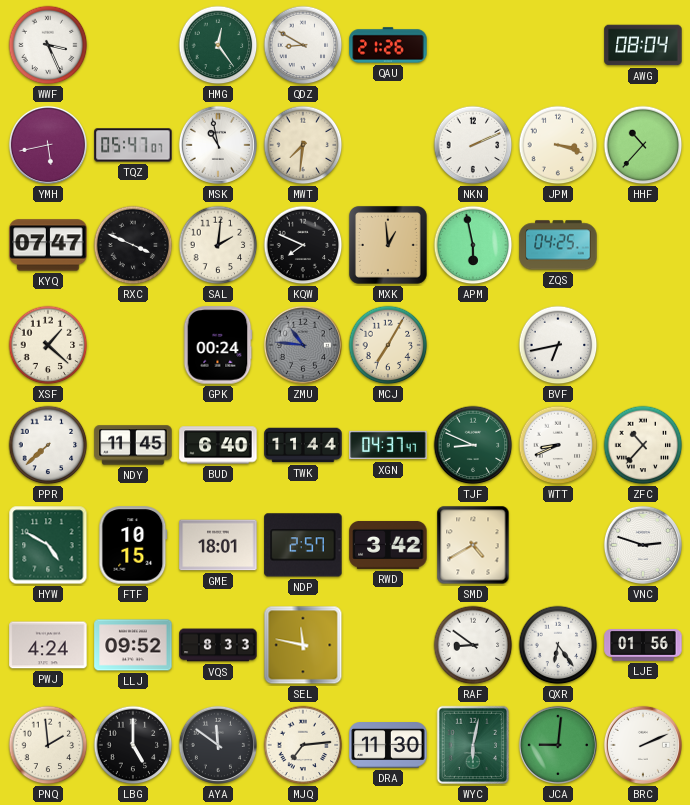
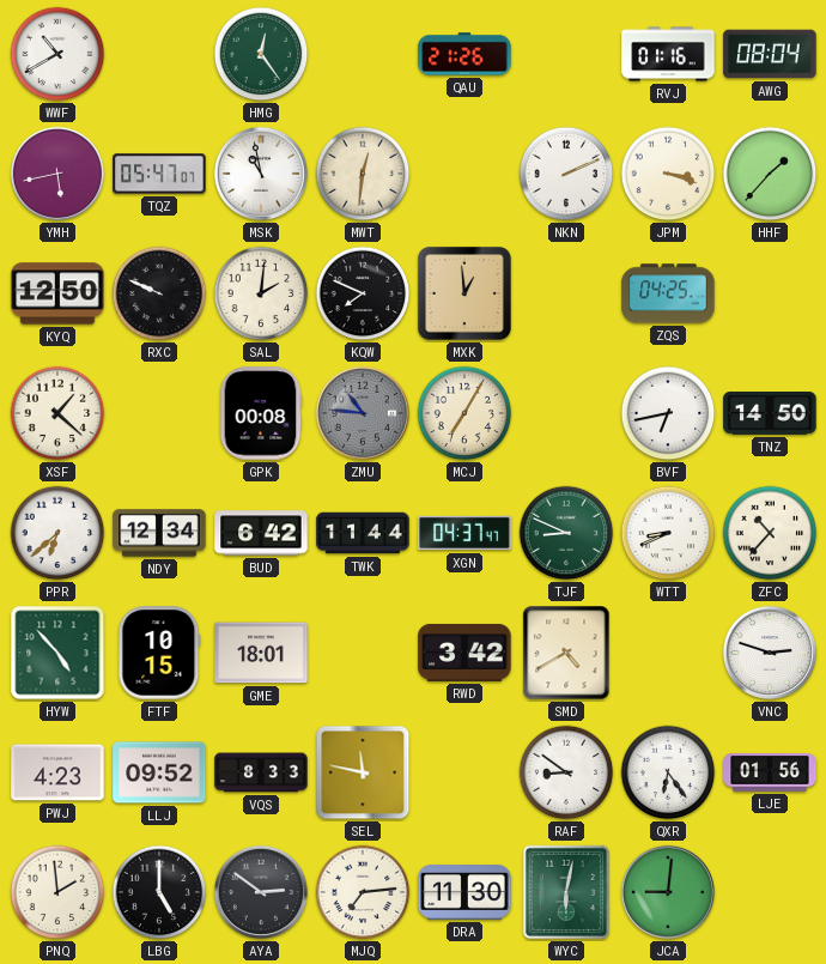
WWF: 3:26 -> 10:40 (57, 54)
QDZ: 8:50 -> none (303, 45)
RVJ: none -> 01:16 (668, 54)
MWT: 7:31 -> 12:31 (363, 174)
HHF: 10:37 -> 1:37 (770, 174)
KYQ: 07:47 -> 12:50 (57, 293)
RXC: 3:49 -> 9:49 (159, 293)
APM: 5:58 -> none (473, 245)
GPK: 00:24 -> 00:08 (261, 413)
TNZ: none -> 14:50 (770, 413)
PPR: 7:38 -> 6:38 (57, 533)
NDY: 11:45 -> 12:34 (159, 533)
BUD: 6:40 -> 6:42 (261, 533)
HYW: 4:50 -> 4:53 (57, 653)
NDP: 2:57 -> none (303, 545)
PWJ: 4:24 -> 4:23 (57, 772)
AYA: 11:51 -> 2:51 (261, 892)
BRC: 2:11 -> none (643, 745)
